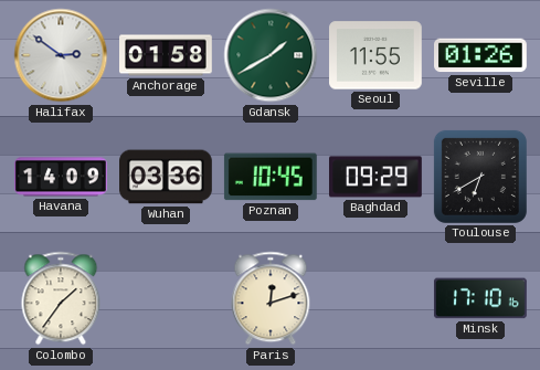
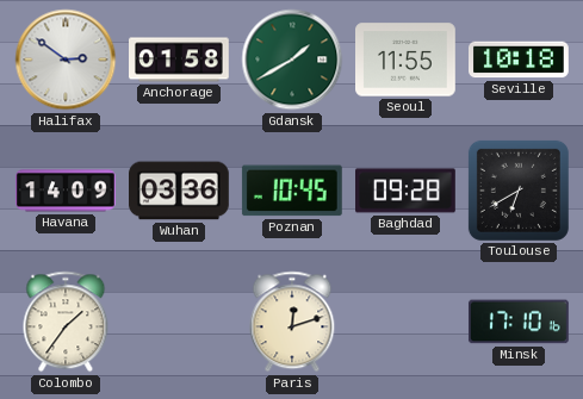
Seville: 01:26 -> 10:18 (520, 60)
Baghdad: 09:29 -> 09:28 (407, 191)
